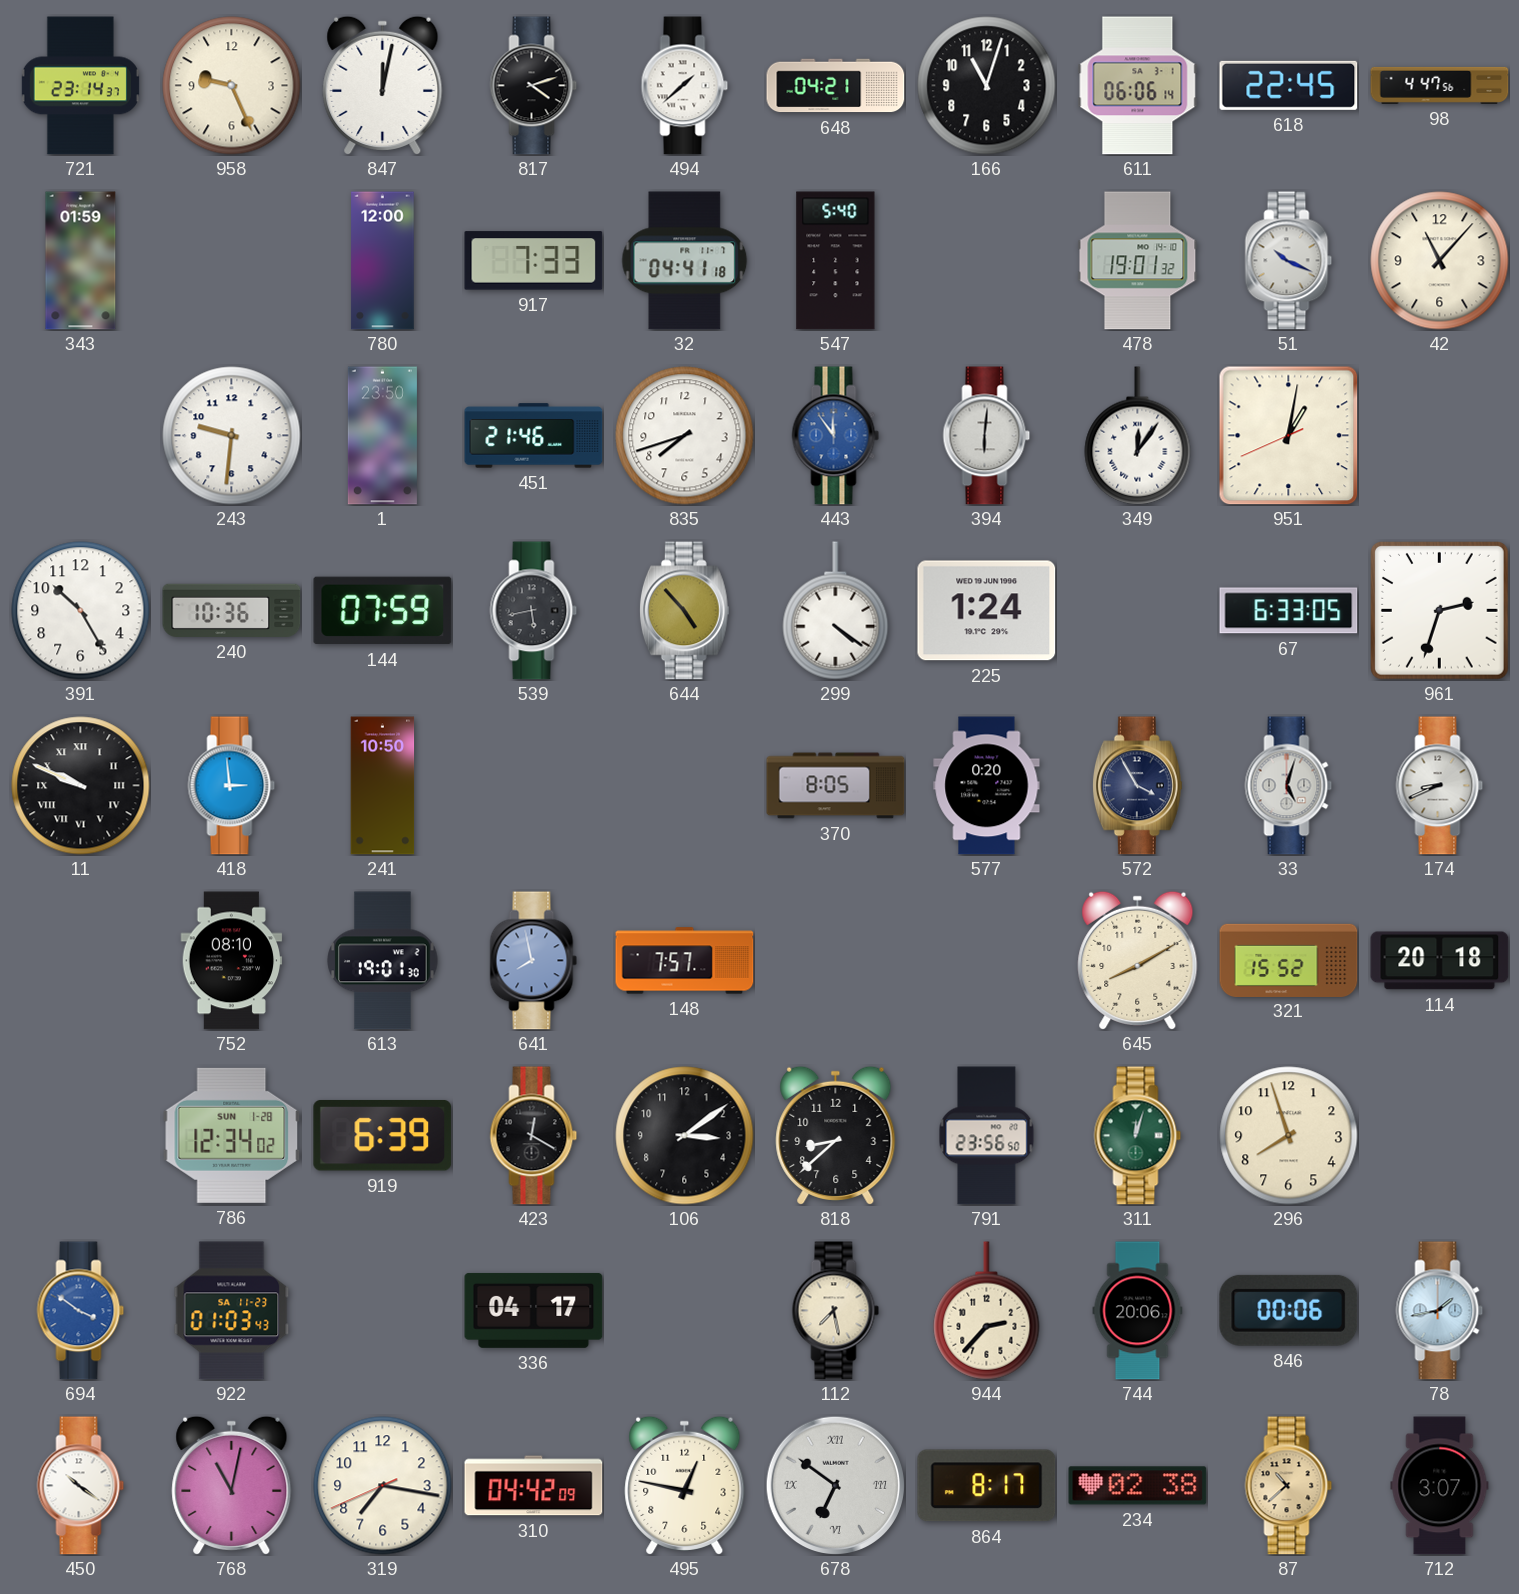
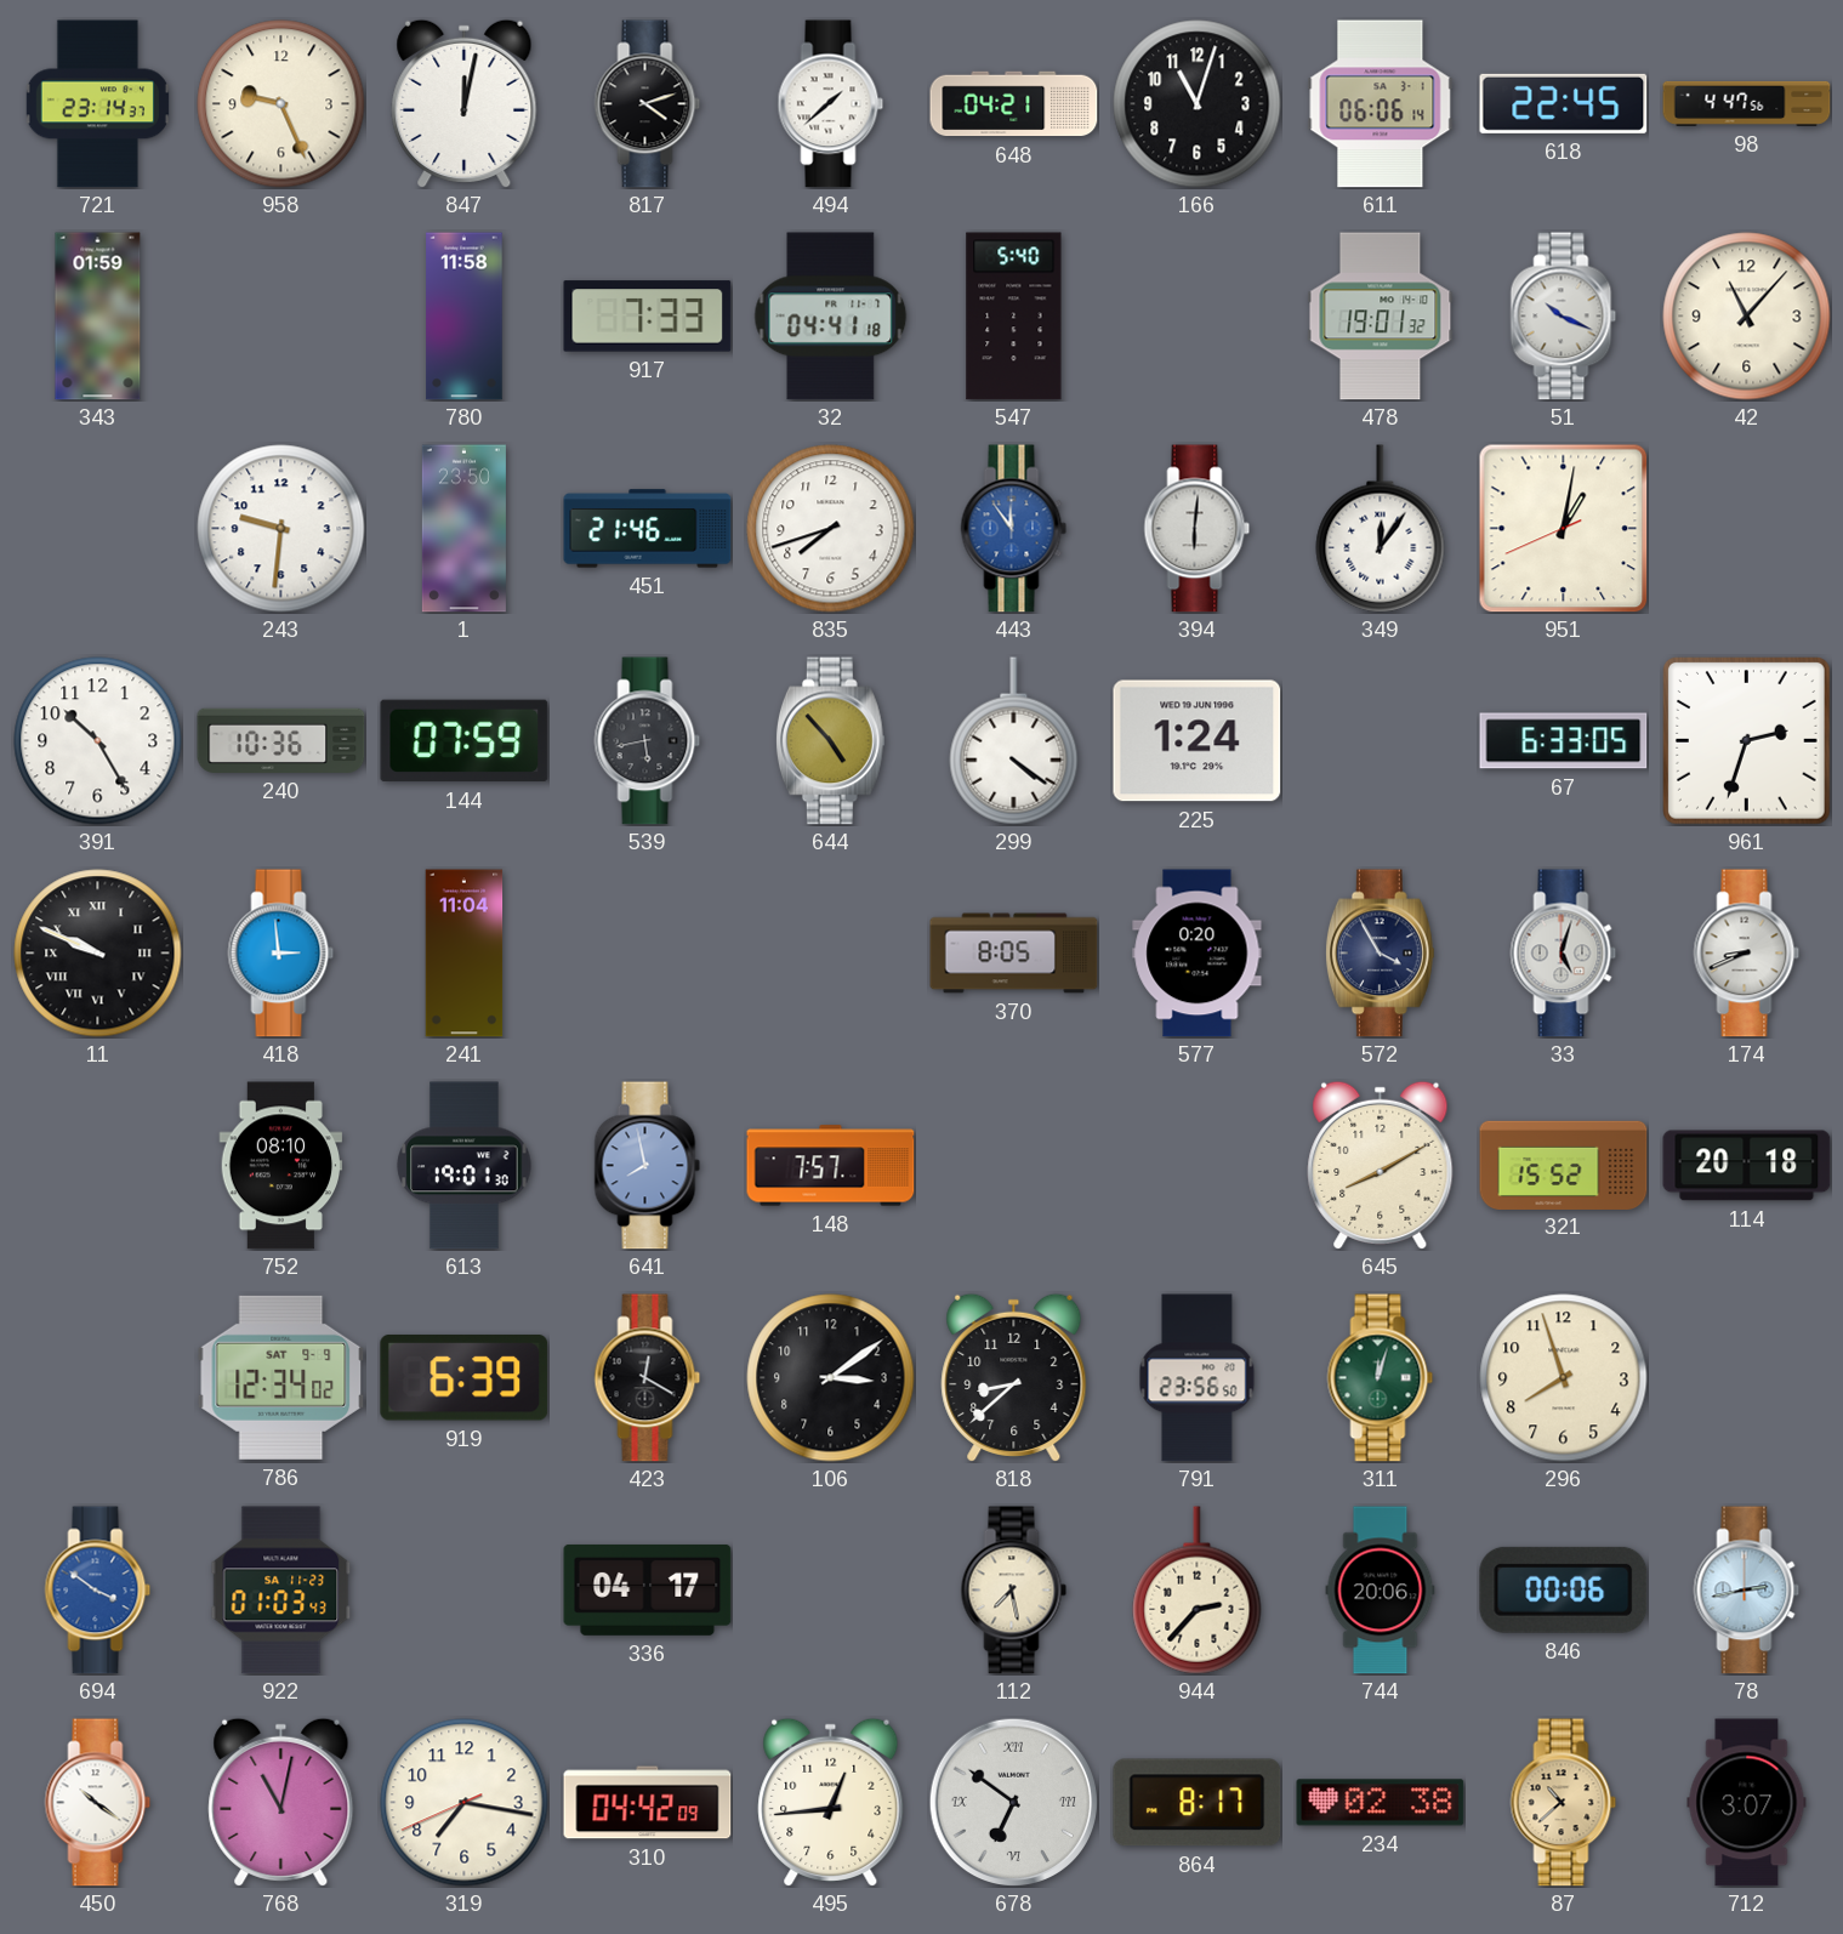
780: 12:00 -> 11:58 (465, 317)
241: 10:50 -> 11:04 (465, 954)
786 date: SUN 1-28 -> SAT 9-9 (281, 1377)
78: 1:43 -> 2:43 (1747, 1591)
495: 12:47 -> 12:44 (831, 1802)
